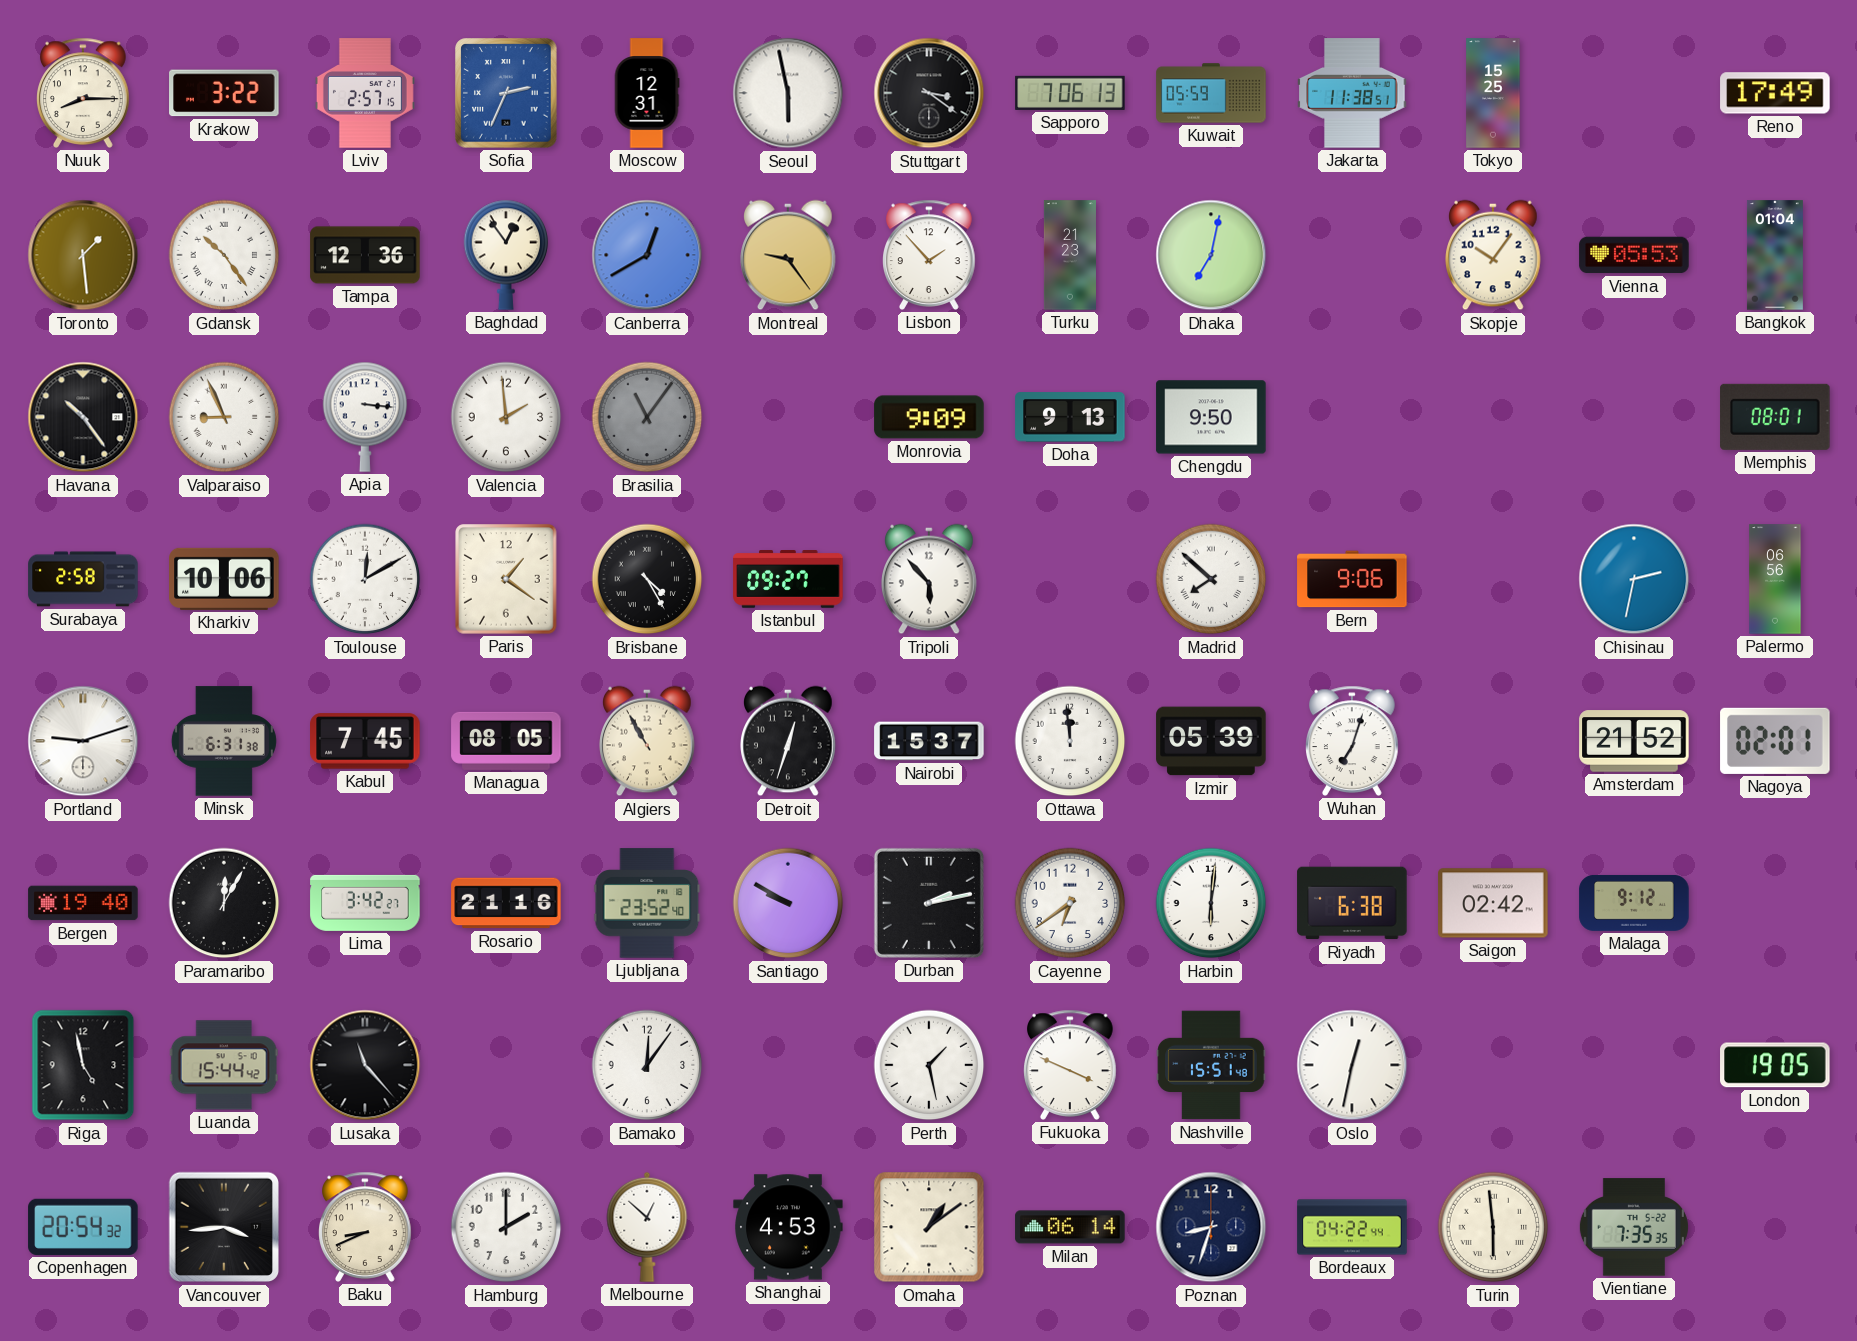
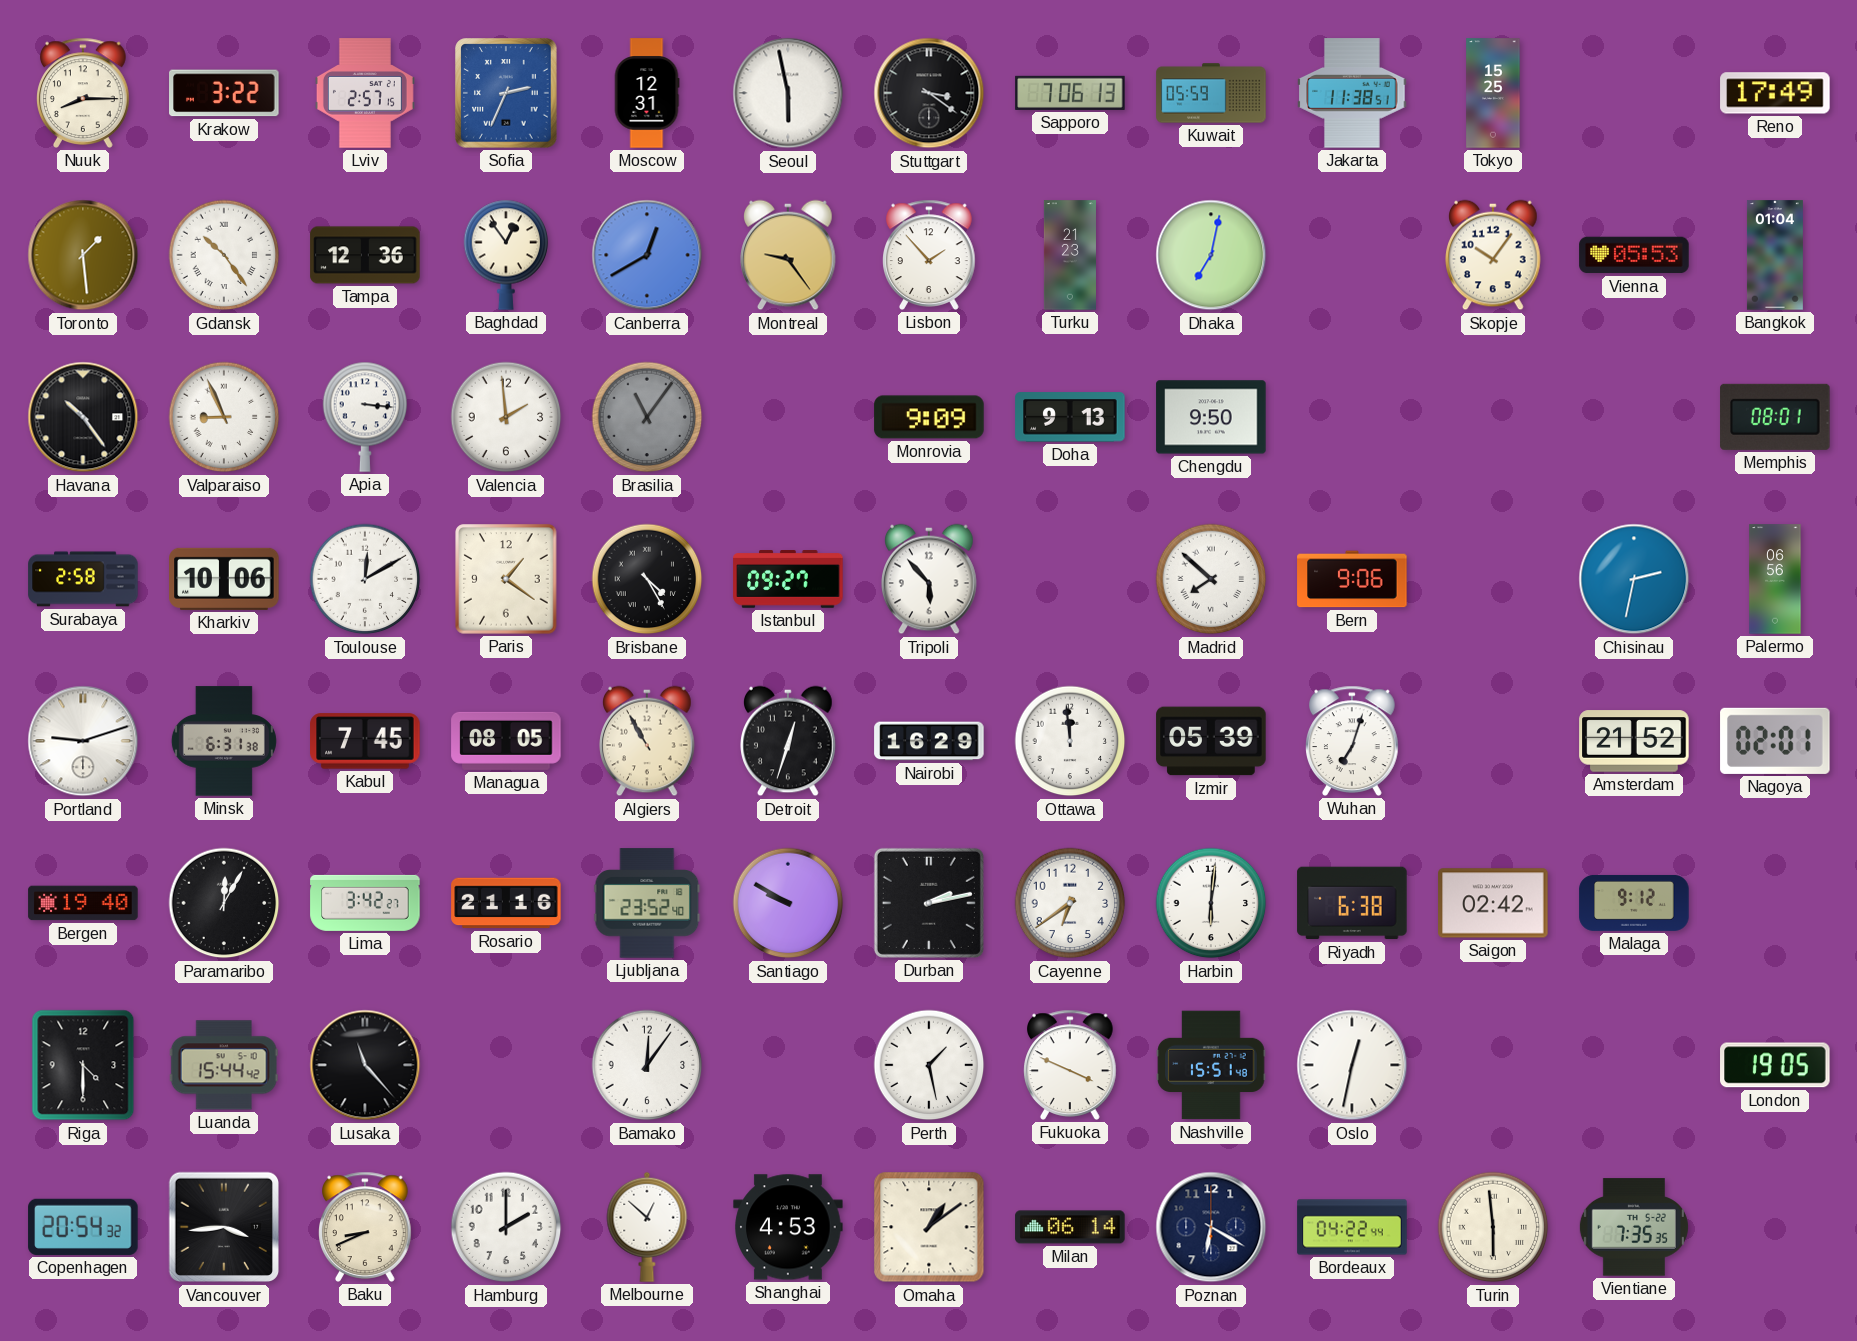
Nairobi: 15:37 -> 16:29 (929, 741)
Riga: 4:58 -> 4:30 (83, 1065)
Poznan: 8:33 -> 6:20 (1211, 1227)
